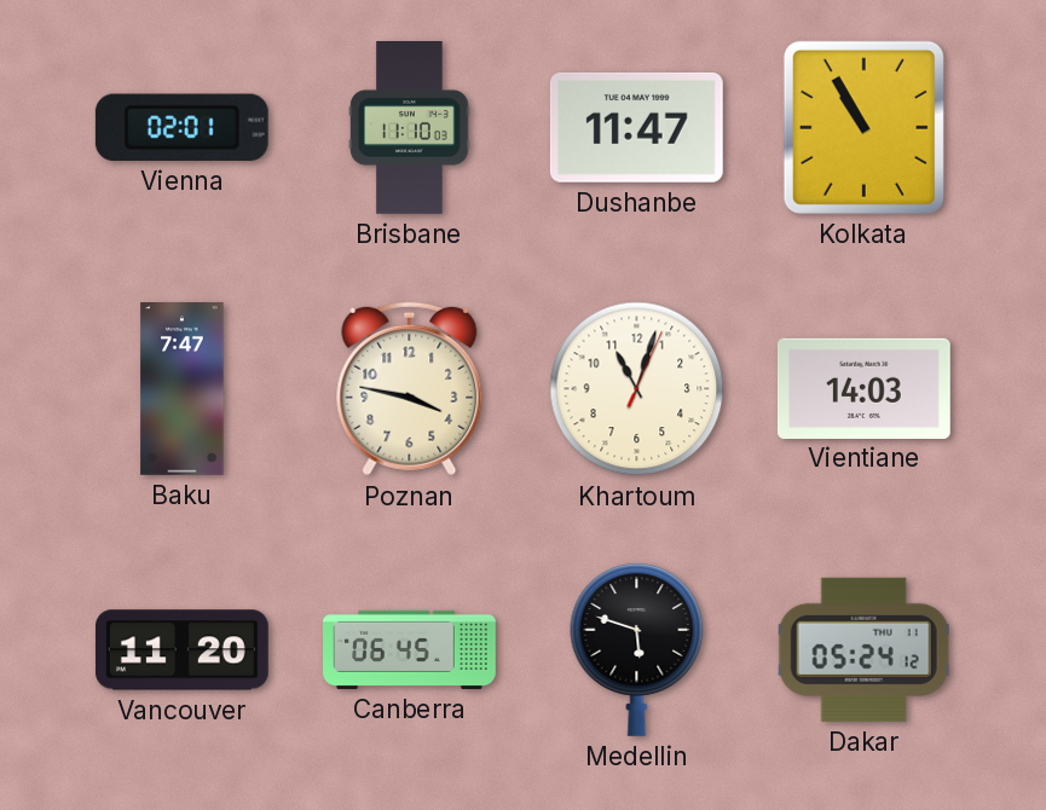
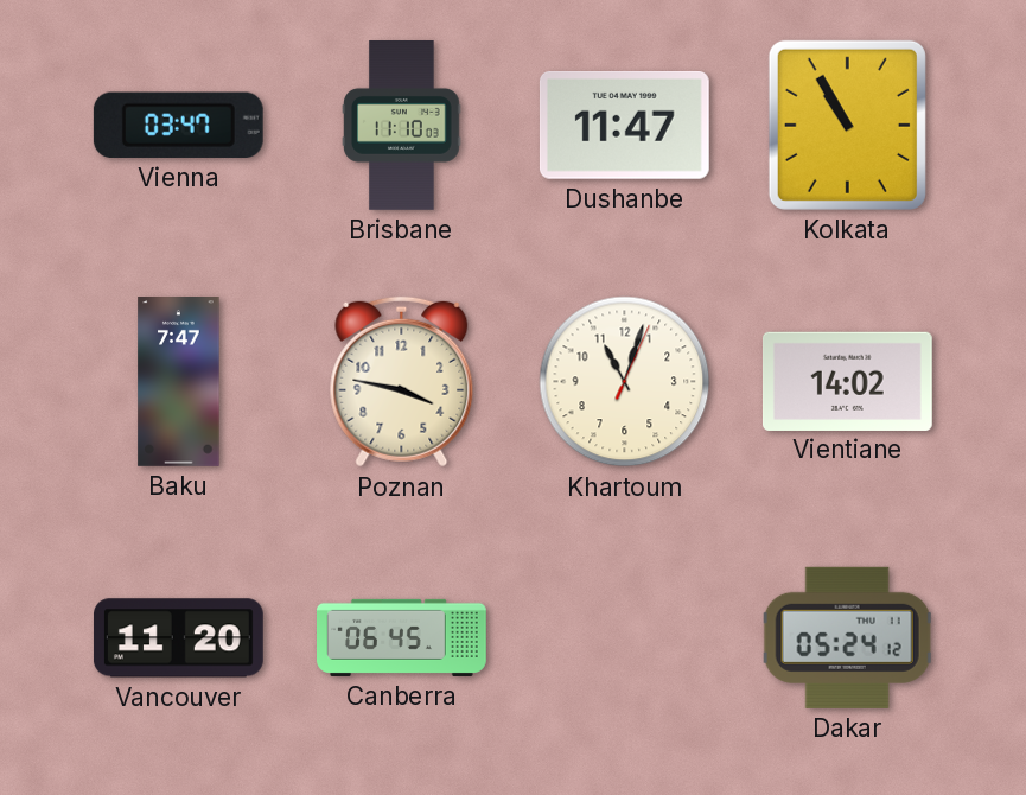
Vienna: 02:01 -> 03:47 (178, 125)
Vientiane: 14:03 -> 14:02 (847, 381)
Medellin: 5:48 -> none (637, 649)
